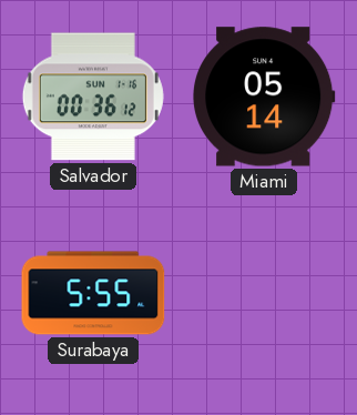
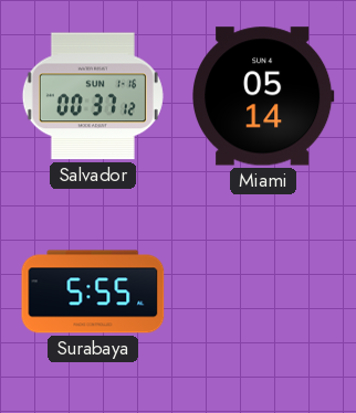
Salvador: 00:36 -> 00:37 (93, 96)
